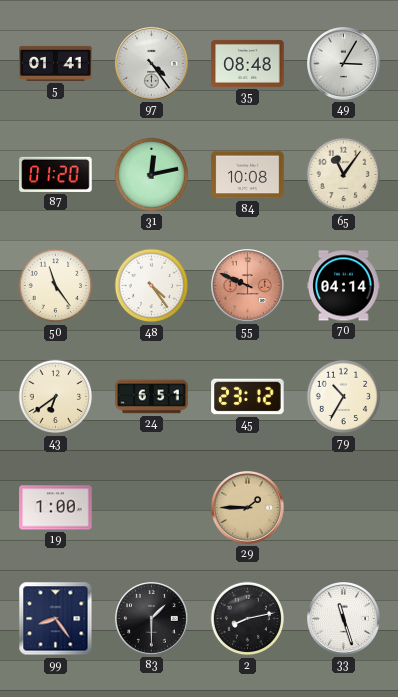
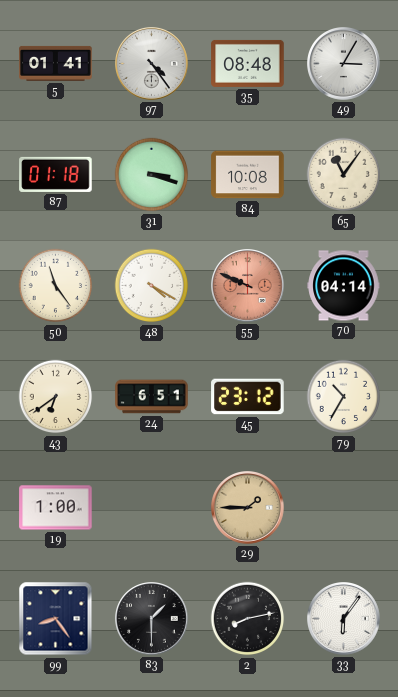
87: 01:20 -> 01:18 (56, 174)
31: 12:13 -> 3:18 (152, 175)
48: 4:24 -> 4:20 (152, 286)
33: 11:27 -> 6:06 (344, 619)
